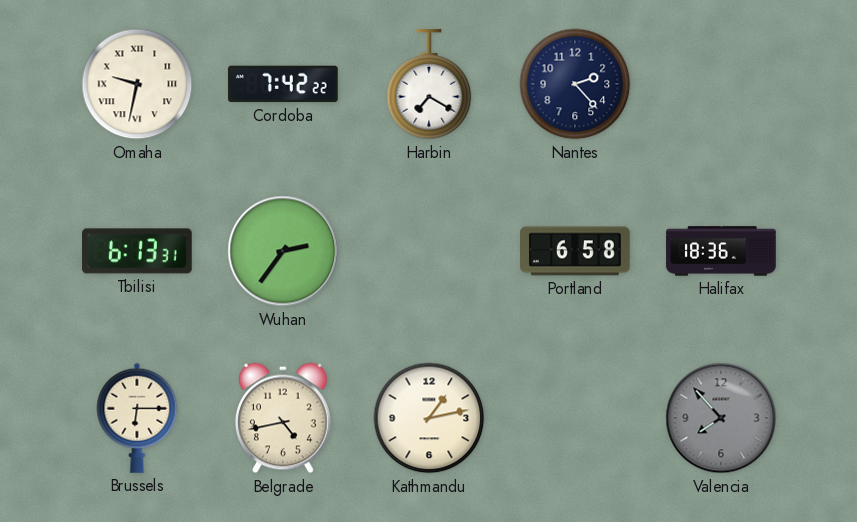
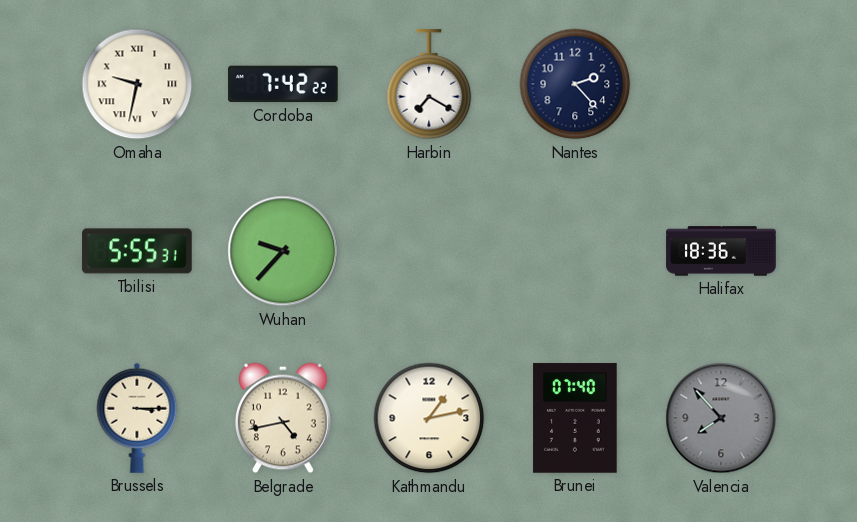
Tbilisi: 6:13 -> 5:55 (137, 251)
Wuhan: 2:36 -> 9:37 (283, 251)
Portland: 6:58 -> none (575, 251)
Brussels: 6:15 -> 3:15 (137, 418)
Brunei: none -> 07:40 (575, 418)
